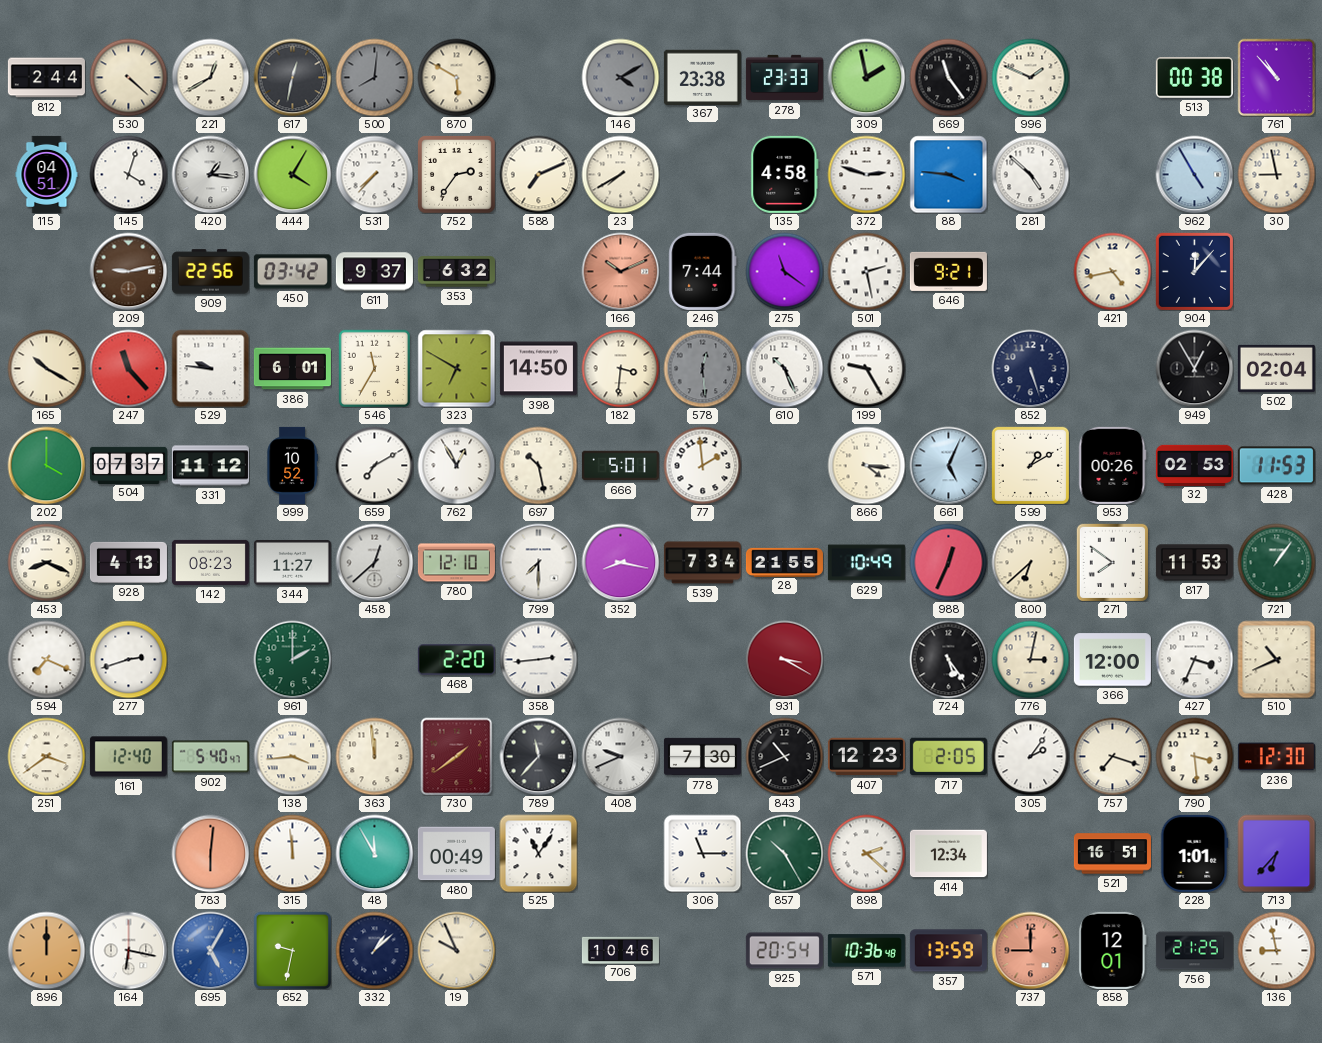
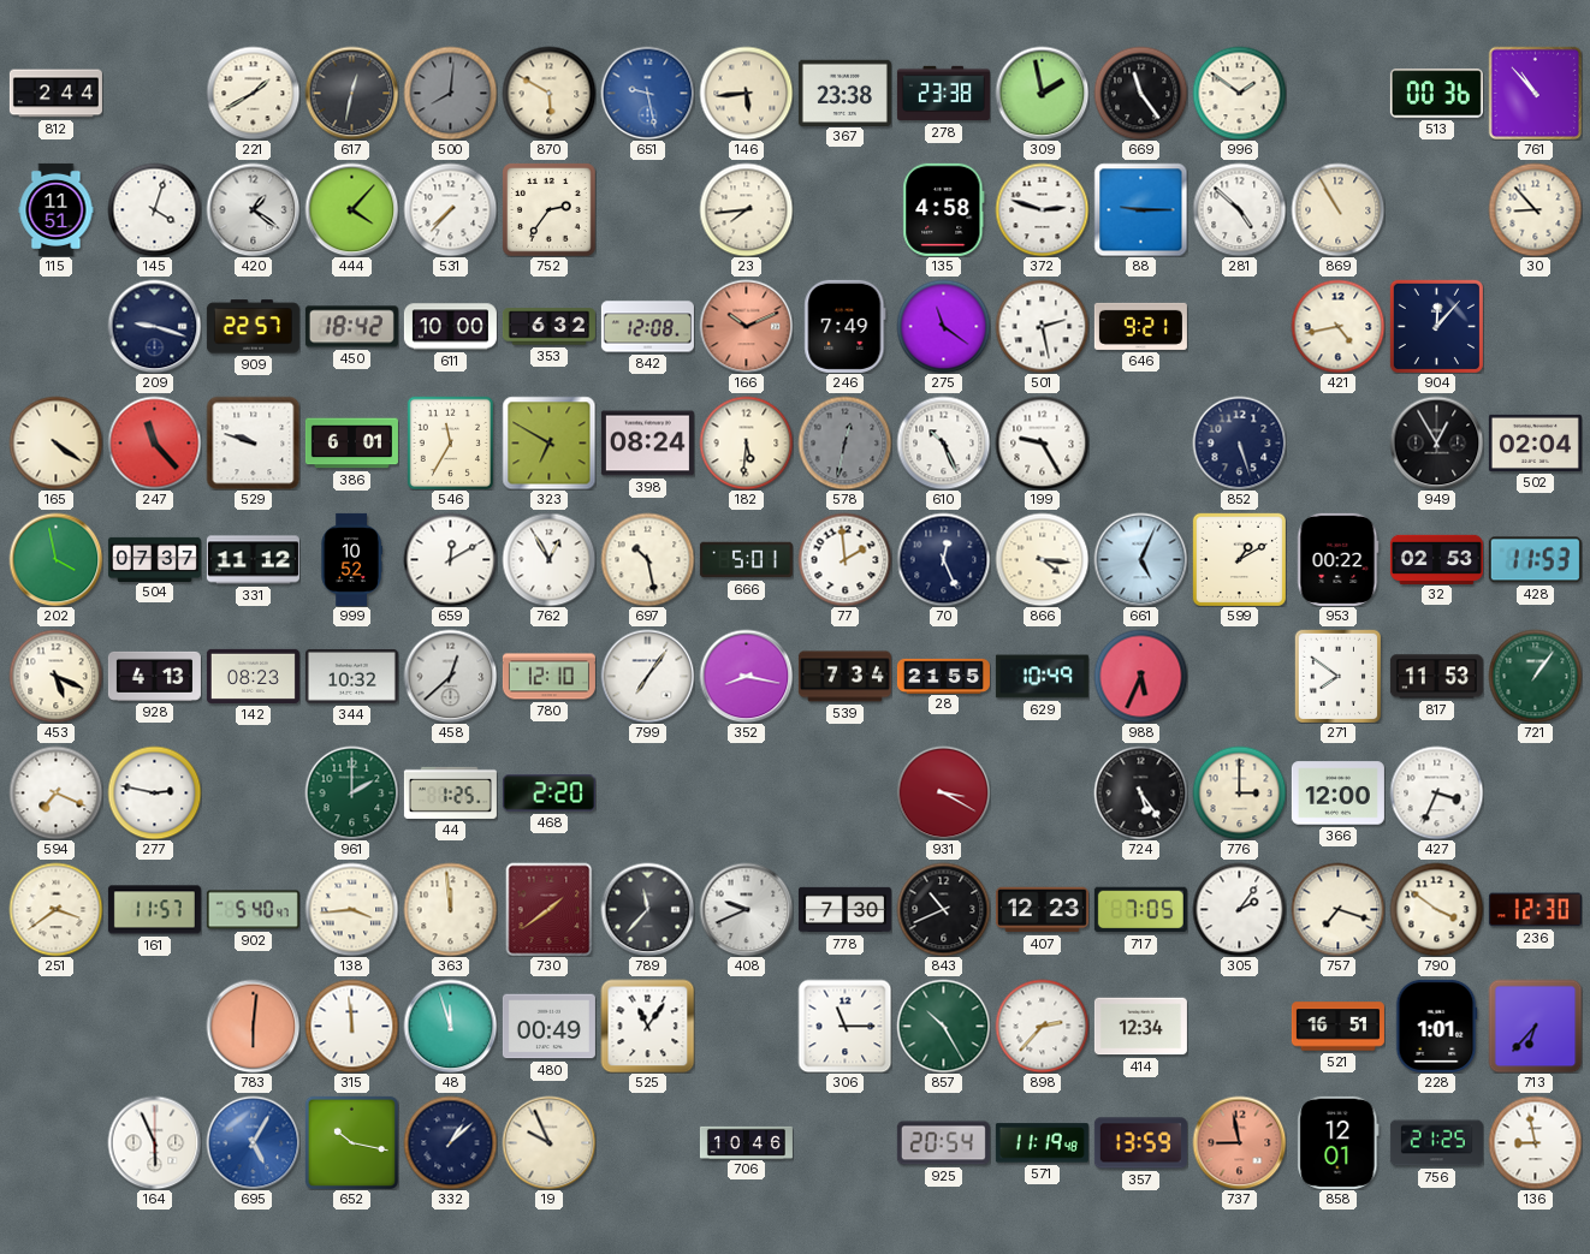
530: 4:22 -> none (128, 77)
221: 12:40 -> 1:40 (253, 93)
651: none -> 9:28 (647, 93)
146: 4:10 -> 5:44 (746, 93)
146 dial: grey -> cream (746, 93)
278: 23:33 -> 23:38 (943, 94)
996: 1:49 -> 1:51 (1239, 93)
513: 00:38 -> 00:36 (1436, 94)
115: 04:51 -> 11:51 (57, 209)
420: 1:16 -> 1:21 (253, 209)
444: 4:05 -> 4:07 (351, 209)
588: 7:11 -> none (538, 174)
23: 7:40 -> 7:44 (746, 209)
88: 3:46 -> 9:15 (1140, 209)
869: none -> 10:55 (1337, 209)
962: 4:55 -> none (1194, 174)
30: 8:58 -> 8:53 (1535, 209)
209: 9:13 -> 9:18 (154, 326)
209 dial: brown -> navy (154, 326)
909: 22:56 -> 22:57 (253, 327)
450: 03:42 -> 18:42 (351, 327)
611: 9:37 -> 10:00 (450, 327)
842: none -> 12:08 (647, 327)
246: 7:44 -> 7:49 (846, 326)
165: 10:20 -> 4:21 (55, 442)
529: 9:46 -> 9:48 (253, 442)
398: 14:50 -> 08:24 (647, 444)
182: 3:31 -> 5:31 (746, 442)
578: 12:29 -> 12:32 (844, 442)
202: 4:00 -> 3:58 (55, 559)
659: 7:10 -> 12:10 (450, 559)
70: none -> 12:26 (943, 559)
953: 00:26 -> 00:22 (1339, 559)
453: 8:19 -> 5:19 (55, 676)
344: 11:27 -> 10:32 (351, 676)
799: 7:30 -> 7:06 (647, 676)
988: 12:34 -> 5:34 (1140, 676)
800: 6:38 -> none (1030, 562)
277: 2:42 -> 2:47 (154, 792)
44: none -> 1:25 (450, 792)
358: 2:44 -> none (538, 659)
776: 3:02 -> 3:00 (1239, 792)
510: 10:41 -> none (1276, 659)
161: 12:40 -> 11:57 (154, 910)
717: 2:05 -> 7:05 (1140, 910)
790: 3:29 -> 3:51 (1436, 909)
48: 11:55 -> 11:57 (450, 1026)
898: 2:22 -> 2:37 (1042, 1026)
896: 12:00 -> none (46, 950)
164: 6:17 -> 5:56 (154, 1142)
652: 9:32 -> 10:17 (351, 1142)
571: 10:36 -> 11:19 (1042, 1143)
737: 9:00 -> 8:58 (1239, 1142)
